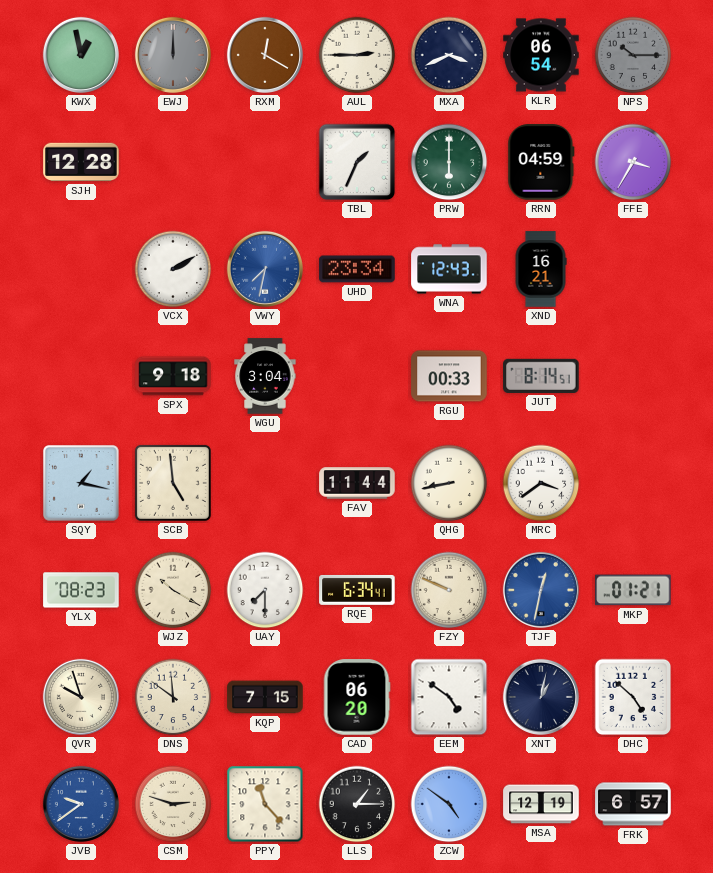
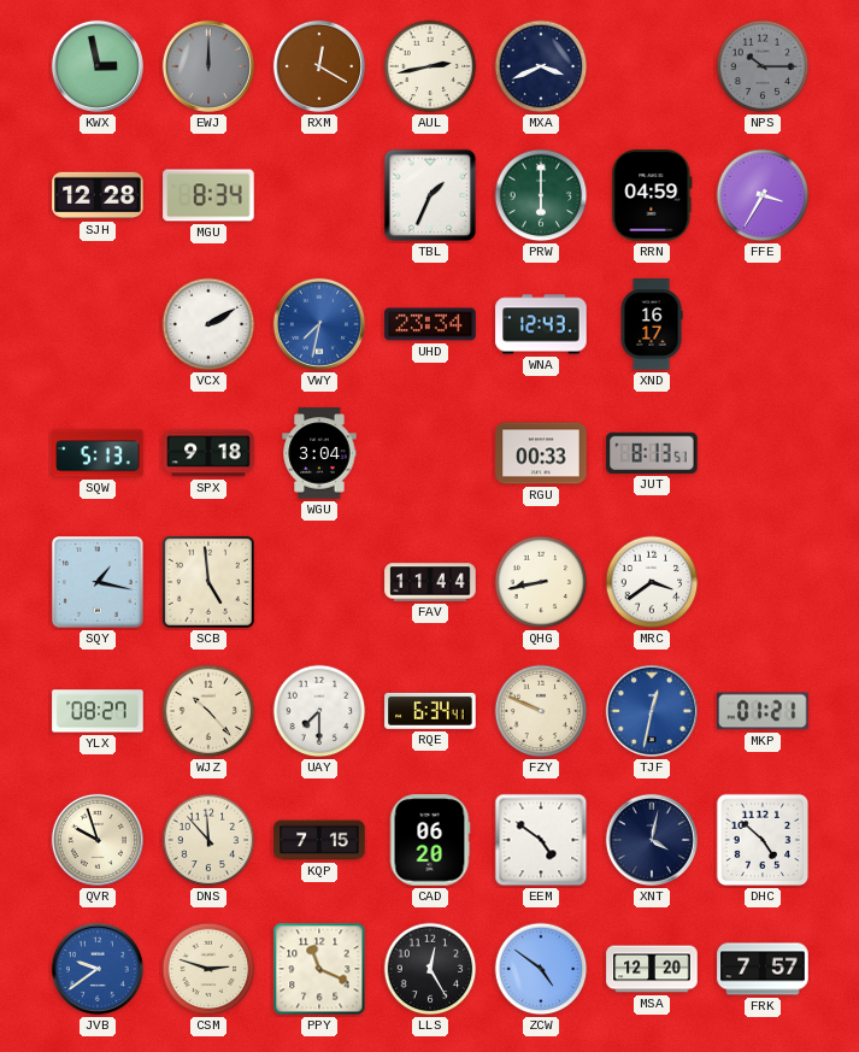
KWX: 12:58 -> 2:58 (98, 66)
AUL: 2:45 -> 2:43 (430, 66)
KLR: 06:54 -> none (541, 55)
MGU: none -> 8:34 (208, 195)
XND: 16:21 -> 16:17 (652, 324)
SQW: none -> 5:13 (98, 453)
JUT: 8:14 -> 8:13 (652, 453)
YLX: 08:23 -> 08:27 (98, 711)
WJZ: 10:20 -> 10:23 (208, 711)
DNS: 11:51 -> 11:53 (208, 840)
XNT: 1:02 -> 4:02 (652, 840)
PPY: 11:23 -> 11:19 (319, 969)
LLS: 1:15 -> 12:25 (430, 969)
MSA: 12:19 -> 12:20 (652, 969)
FRK: 6:57 -> 7:57 (763, 969)
